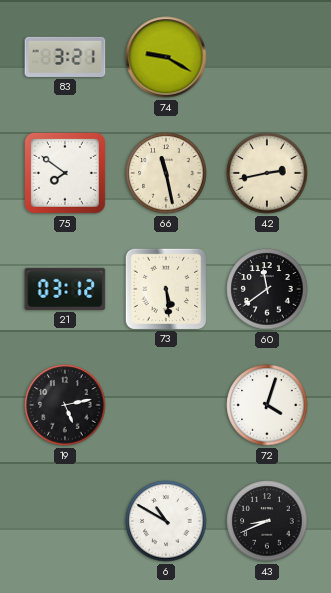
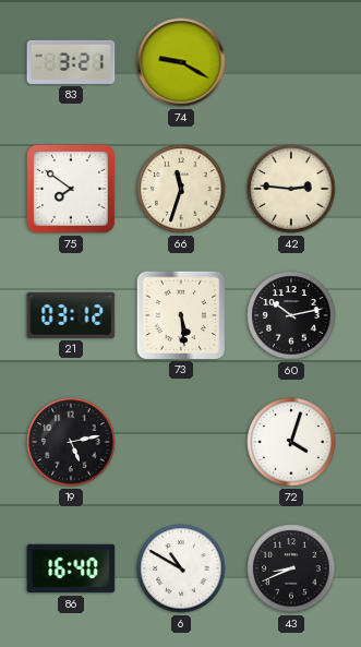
66: 11:28 -> 11:33 (181, 189)
42: 2:43 -> 2:46 (291, 189)
60: 11:39 -> 10:13 (291, 315)
86: none -> 16:40 (71, 568)
